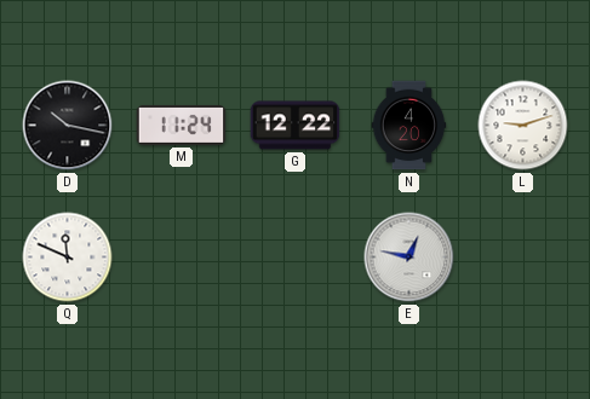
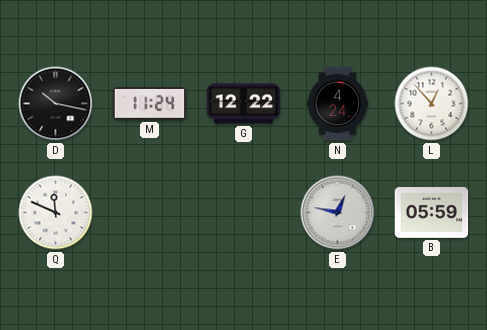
N: 4:20 -> 4:24 (338, 104)
L: 9:12 -> 12:53 (432, 104)
B: none -> 05:59 (432, 213)
